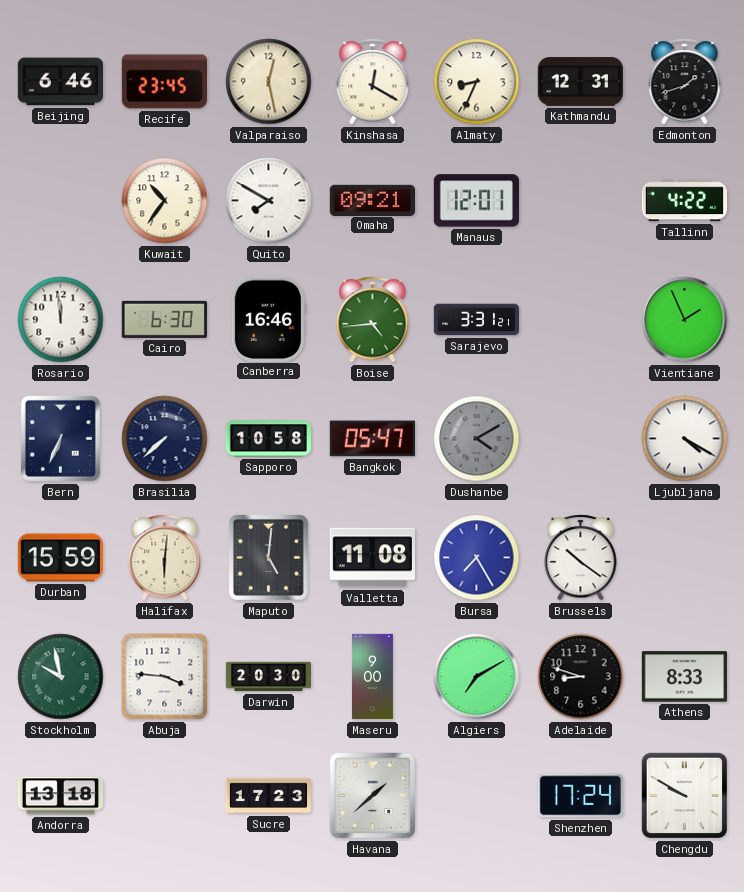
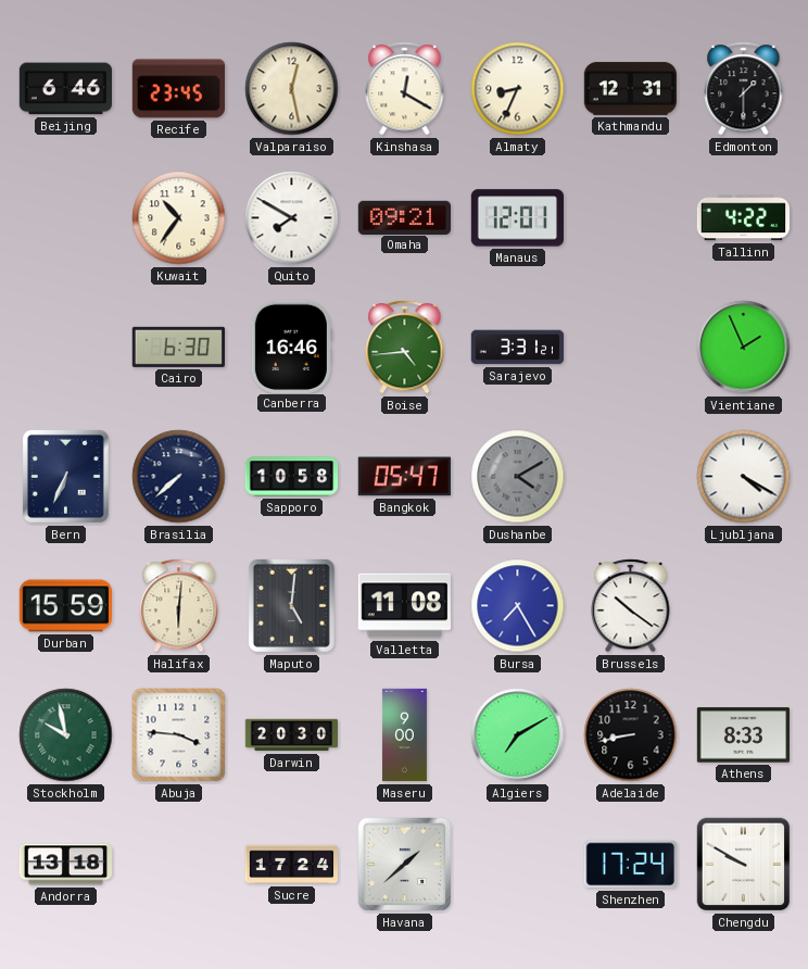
Edmonton: 1:42 -> 1:30 (744, 89)
Rosario: 11:59 -> none (61, 320)
Adelaide: 8:48 -> 8:43 (631, 735)
Sucre: 17:23 -> 17:24 (291, 865)
